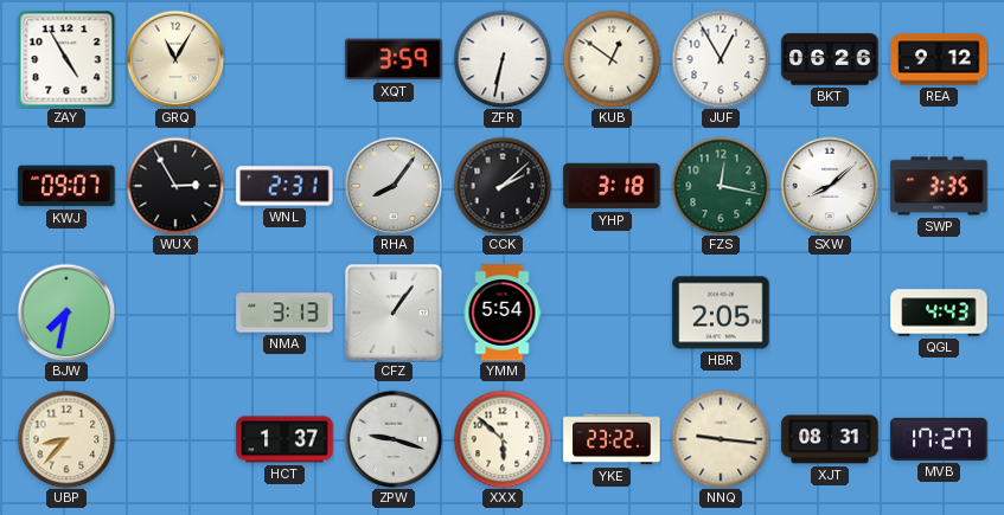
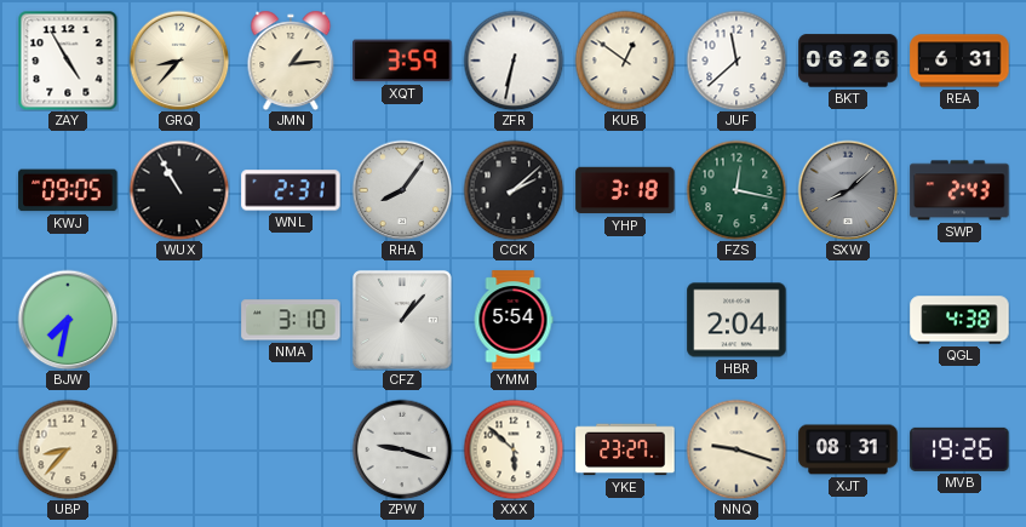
GRQ: 11:05 -> 8:37 (179, 61)
JMN: none -> 1:14 (291, 61)
JUF: 12:55 -> 11:38 (736, 61)
REA: 9:12 -> 6:31 (959, 61)
KWJ: 09:07 -> 09:05 (68, 190)
WUX: 2:55 -> 10:55 (179, 190)
SXW dial: white -> grey (848, 190)
SWP: 3:35 -> 2:43 (959, 190)
NMA: 3:13 -> 3:10 (291, 320)
CFZ: 1:06 -> 1:07 (403, 321)
HBR: 2:05 -> 2:04 (736, 320)
QGL: 4:43 -> 4:38 (959, 320)
HCT: 1:37 -> none (284, 439)
YKE: 23:22 -> 23:27 (625, 449)
NNQ: 9:16 -> 9:18 (736, 449)
MVB: 17:27 -> 19:26 (959, 449)
